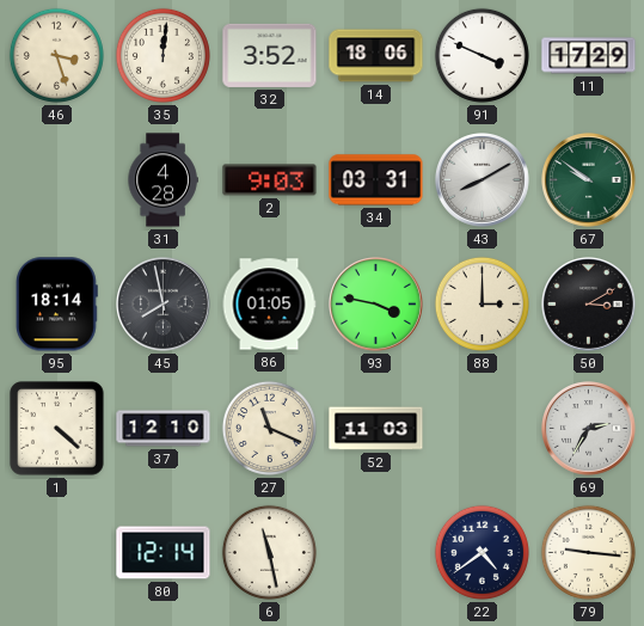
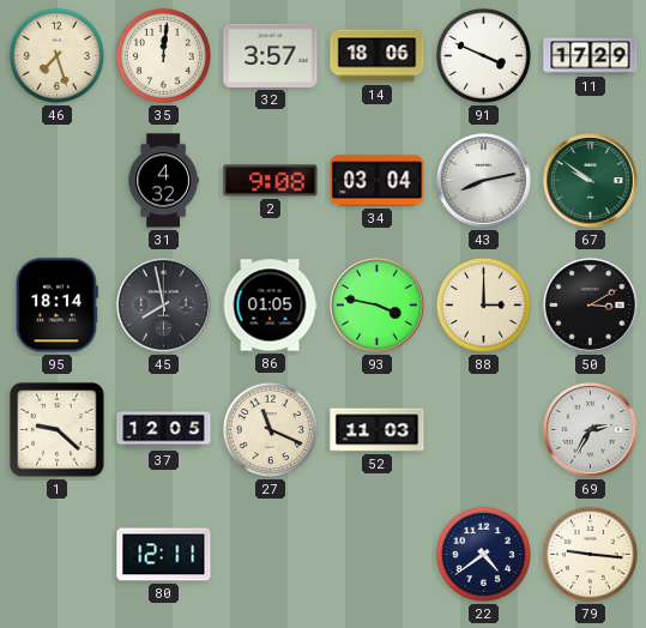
46: 3:27 -> 7:27 (56, 55)
32: 3:52 -> 3:57 (271, 55)
31: 4:28 -> 4:32 (163, 181)
2: 9:03 -> 9:08 (271, 181)
34: 03:31 -> 03:04 (378, 181)
43: 8:10 -> 8:13 (484, 181)
1: 4:22 -> 9:22 (58, 430)
37: 12:10 -> 12:05 (164, 430)
80: 12:14 -> 12:11 (164, 555)
6: 11:28 -> none (269, 552)
